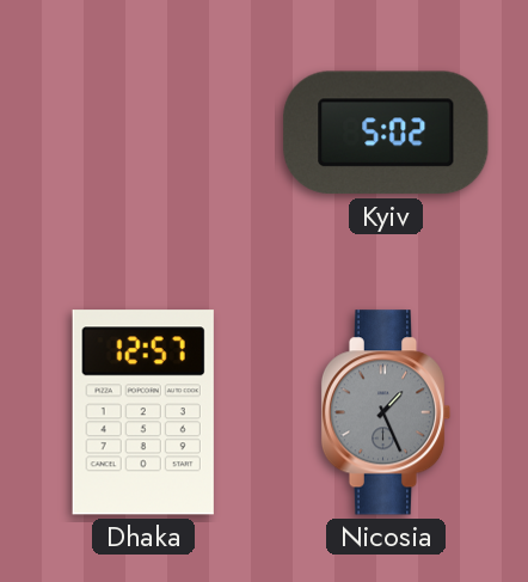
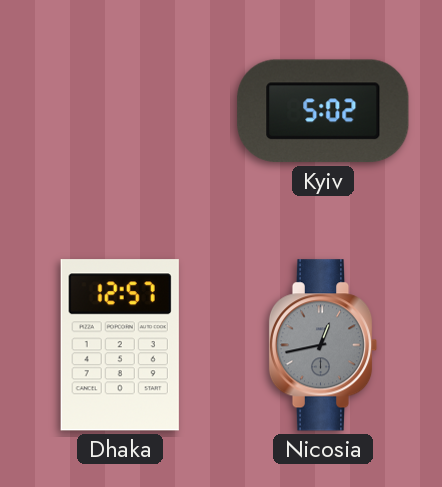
Nicosia: 1:26 -> 12:43 (323, 345)
